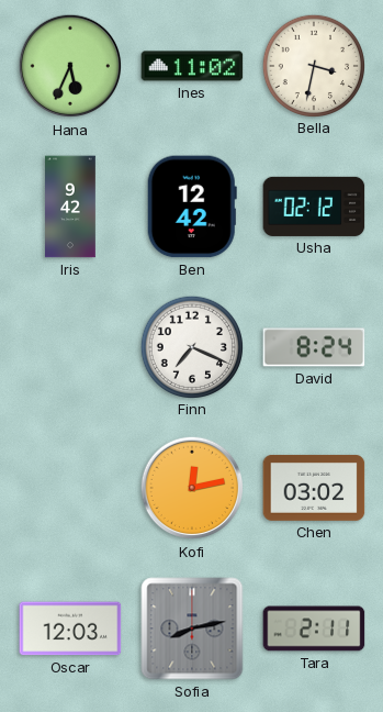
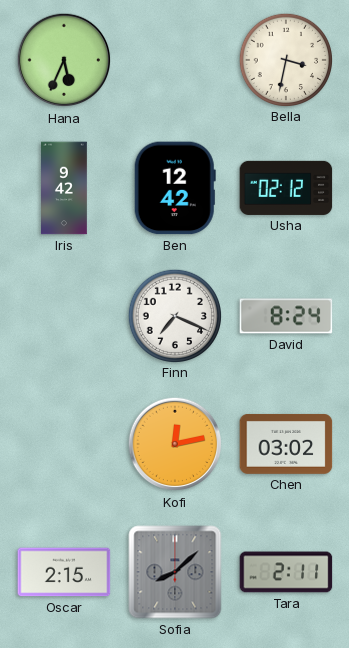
Ines: 11:02 -> none (192, 66)
Oscar: 12:03 -> 2:15 (64, 572)
Sofia: 8:13 -> 8:08 (175, 572)
